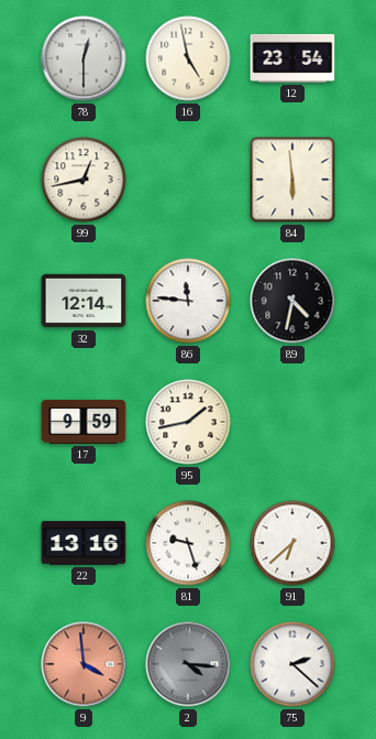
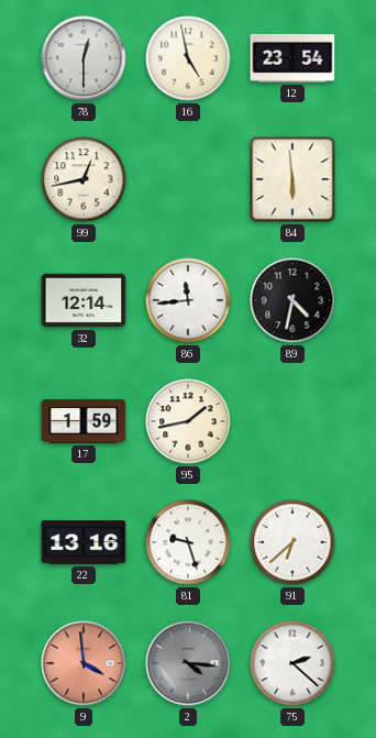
86: 11:46 -> 11:44 (188, 300)
17: 9:59 -> 1:59 (84, 421)
